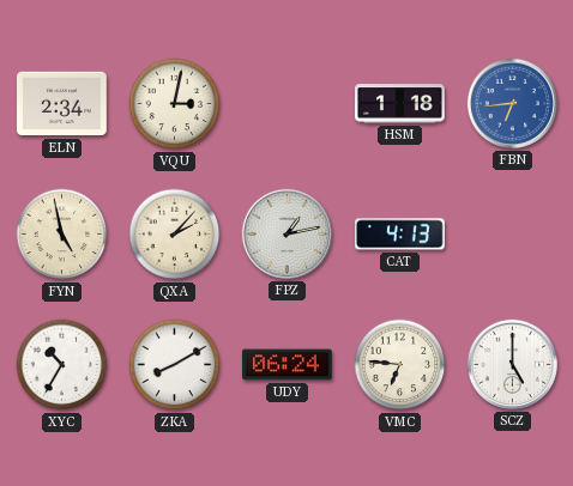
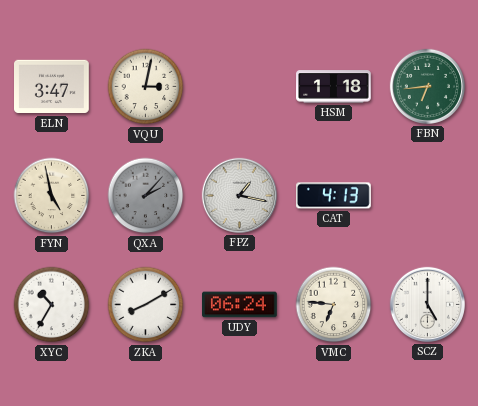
ELN: 2:34 -> 3:47 (52, 87)
FBN dial: blue -> green (427, 86)
QXA dial: cream -> grey (146, 196)
FPZ: 1:13 -> 1:17 (239, 195)
